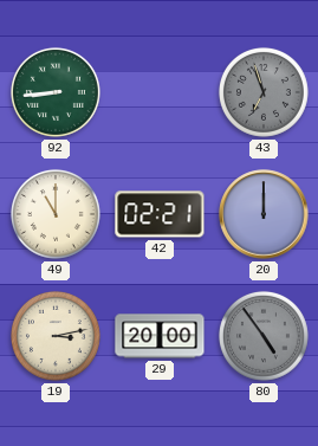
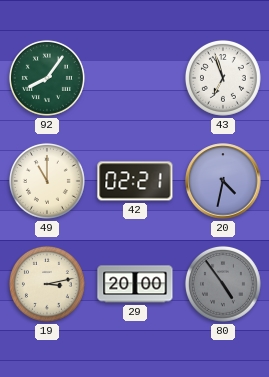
92: 8:44 -> 8:06 (47, 78)
43 dial: grey -> white (223, 78)
20: 12:00 -> 4:32 (223, 181)
